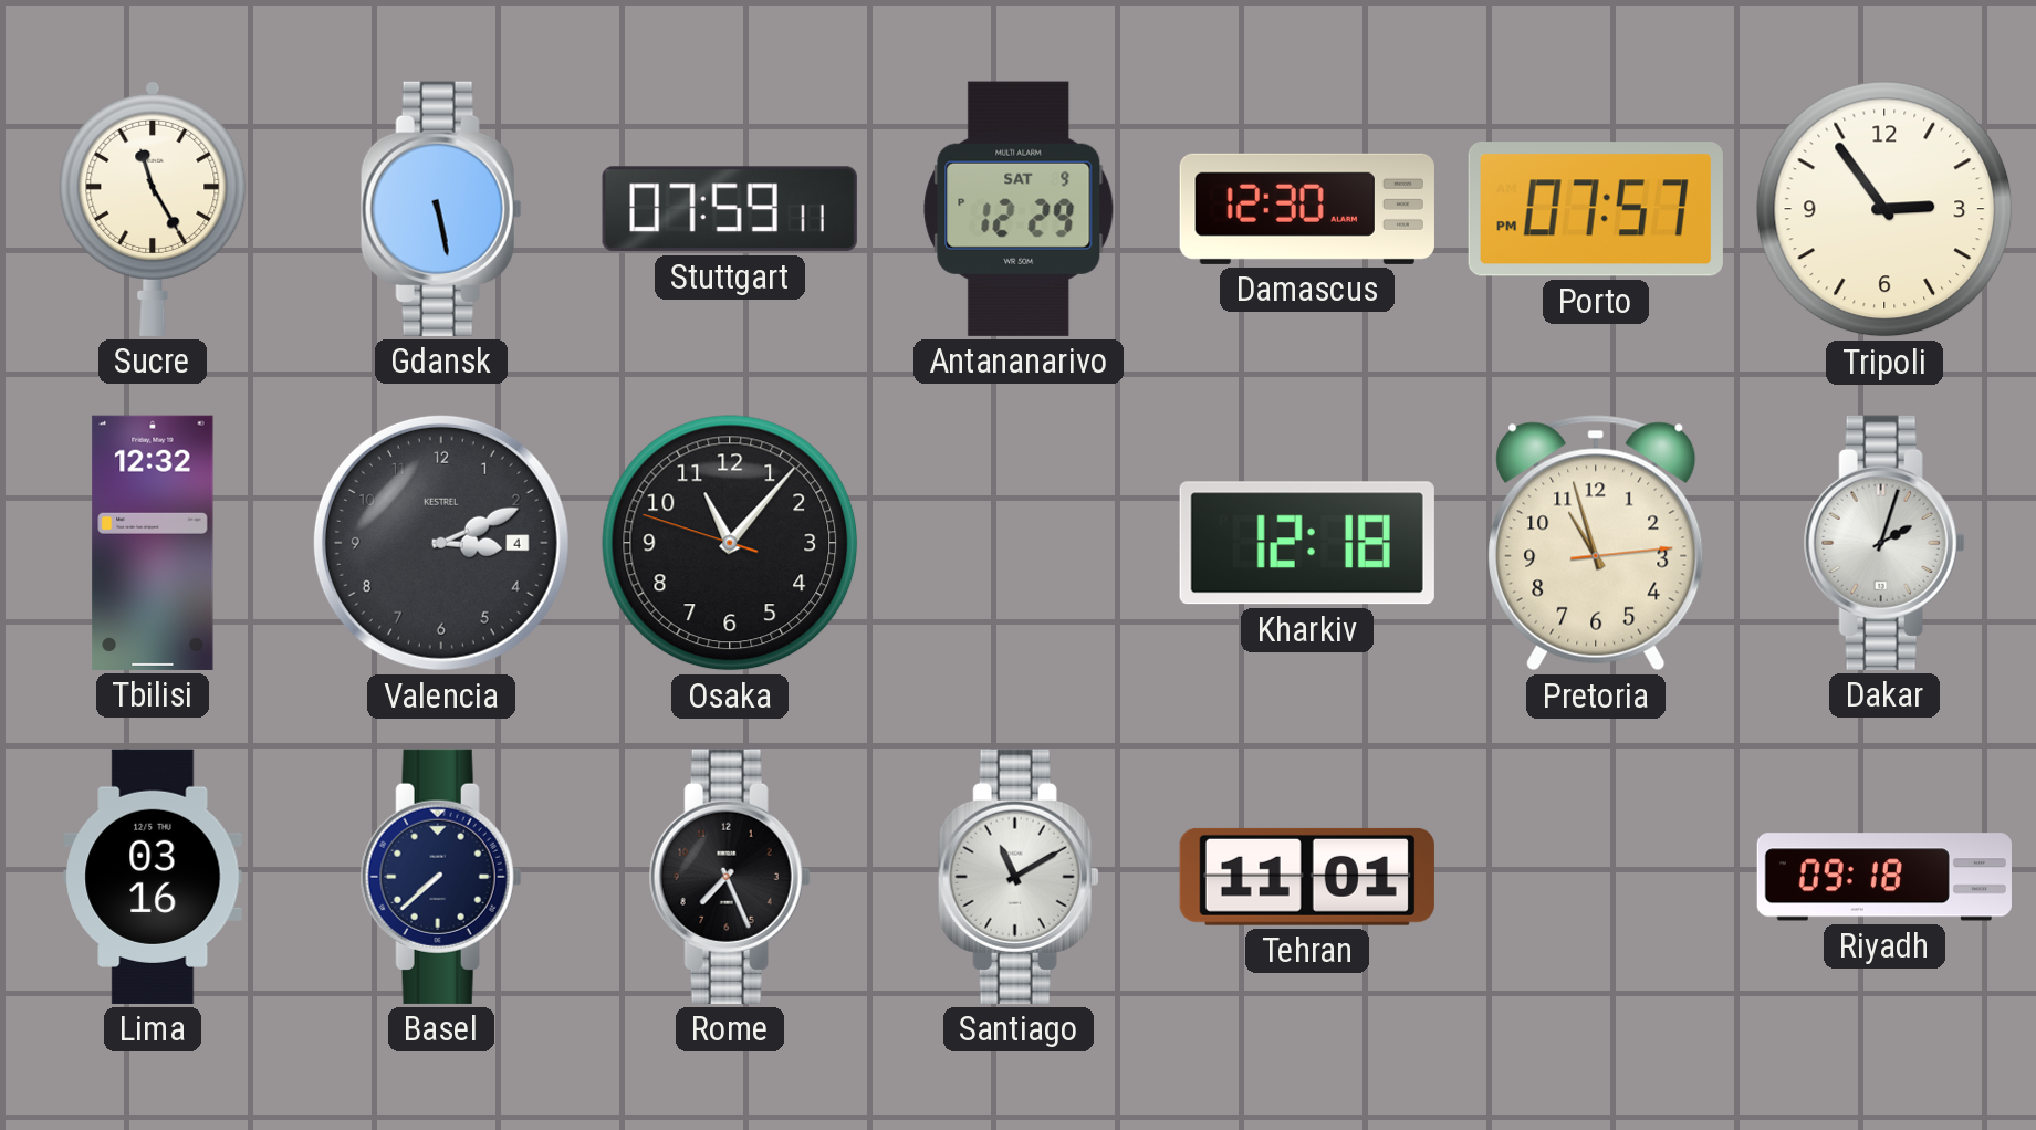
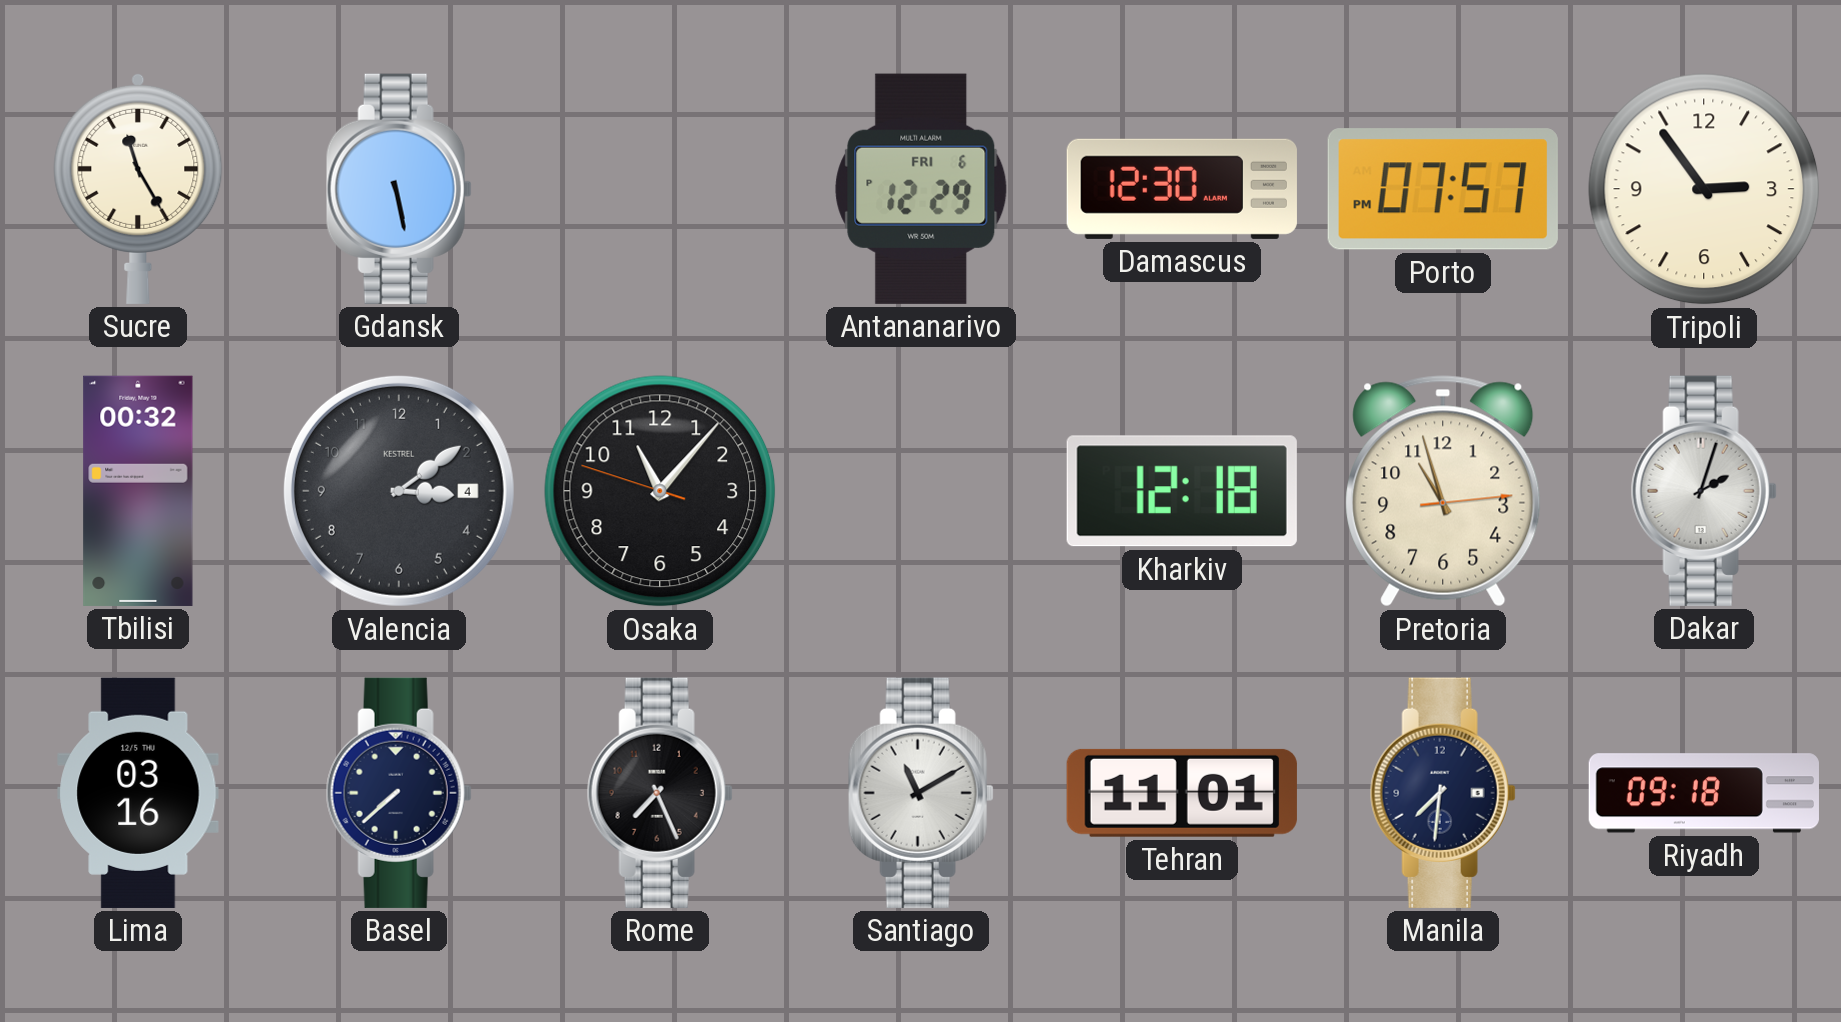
Stuttgart: 07:59 -> none (730, 209)
Antananarivo date: SAT 9 -> FRI 6 (921, 189)
Tbilisi: 12:32 -> 00:32 (138, 491)
Valencia: 3:11 -> 3:09 (399, 491)
Manila: none -> 7:31 (1443, 793)
